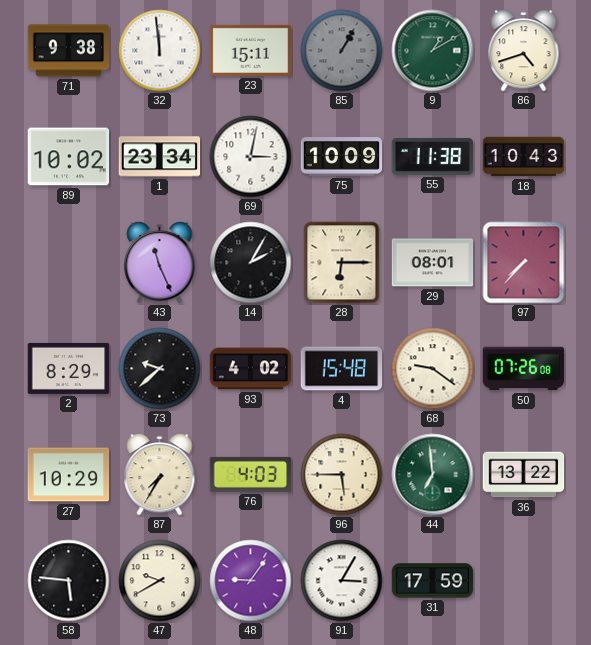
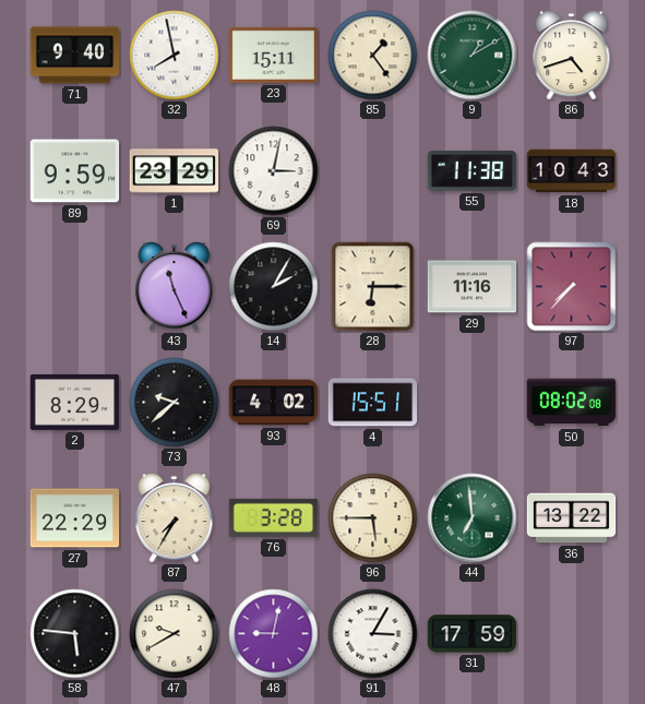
71: 9:38 -> 9:40 (75, 56)
32: 11:59 -> 7:58 (175, 56)
85: 1:05 -> 1:24 (373, 56)
85 dial: grey -> cream (373, 56)
89: 10:02 -> 9:59 (75, 171)
1: 23:34 -> 23:29 (175, 171)
75: 10:09 -> none (342, 157)
29: 08:01 -> 11:16 (473, 287)
4: 15:48 -> 15:51 (373, 403)
68: 9:21 -> none (433, 369)
50: 07:26 -> 08:02 (572, 403)
27: 10:29 -> 22:29 (75, 518)
76: 4:03 -> 3:28 (274, 517)
48: 9:06 -> 9:02 (274, 634)
